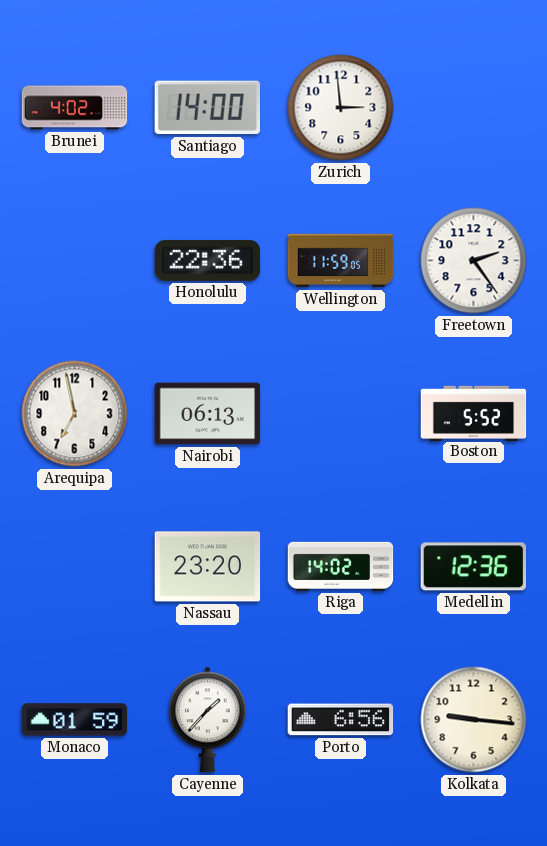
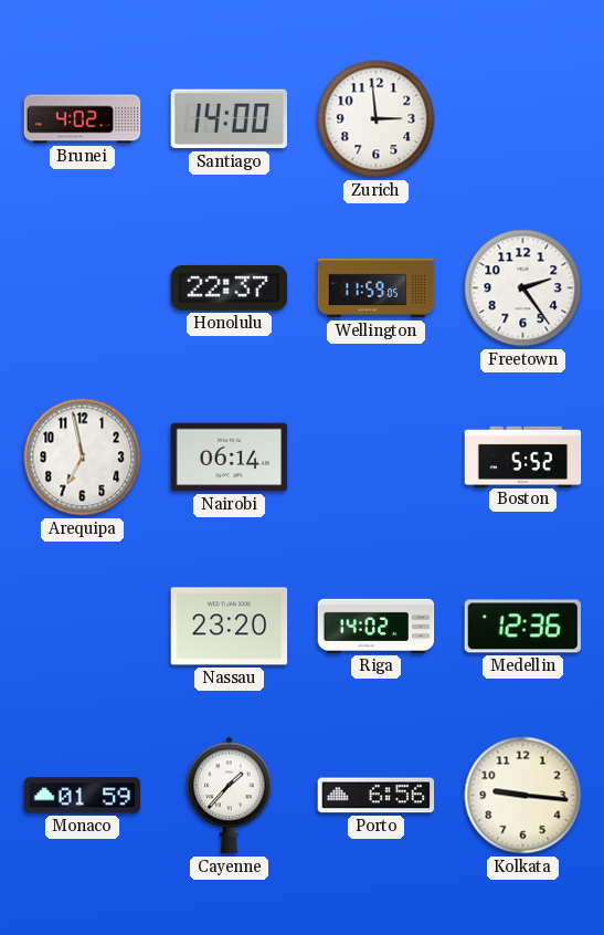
Honolulu: 22:36 -> 22:37 (230, 287)
Nairobi: 06:13 -> 06:14 (230, 458)
